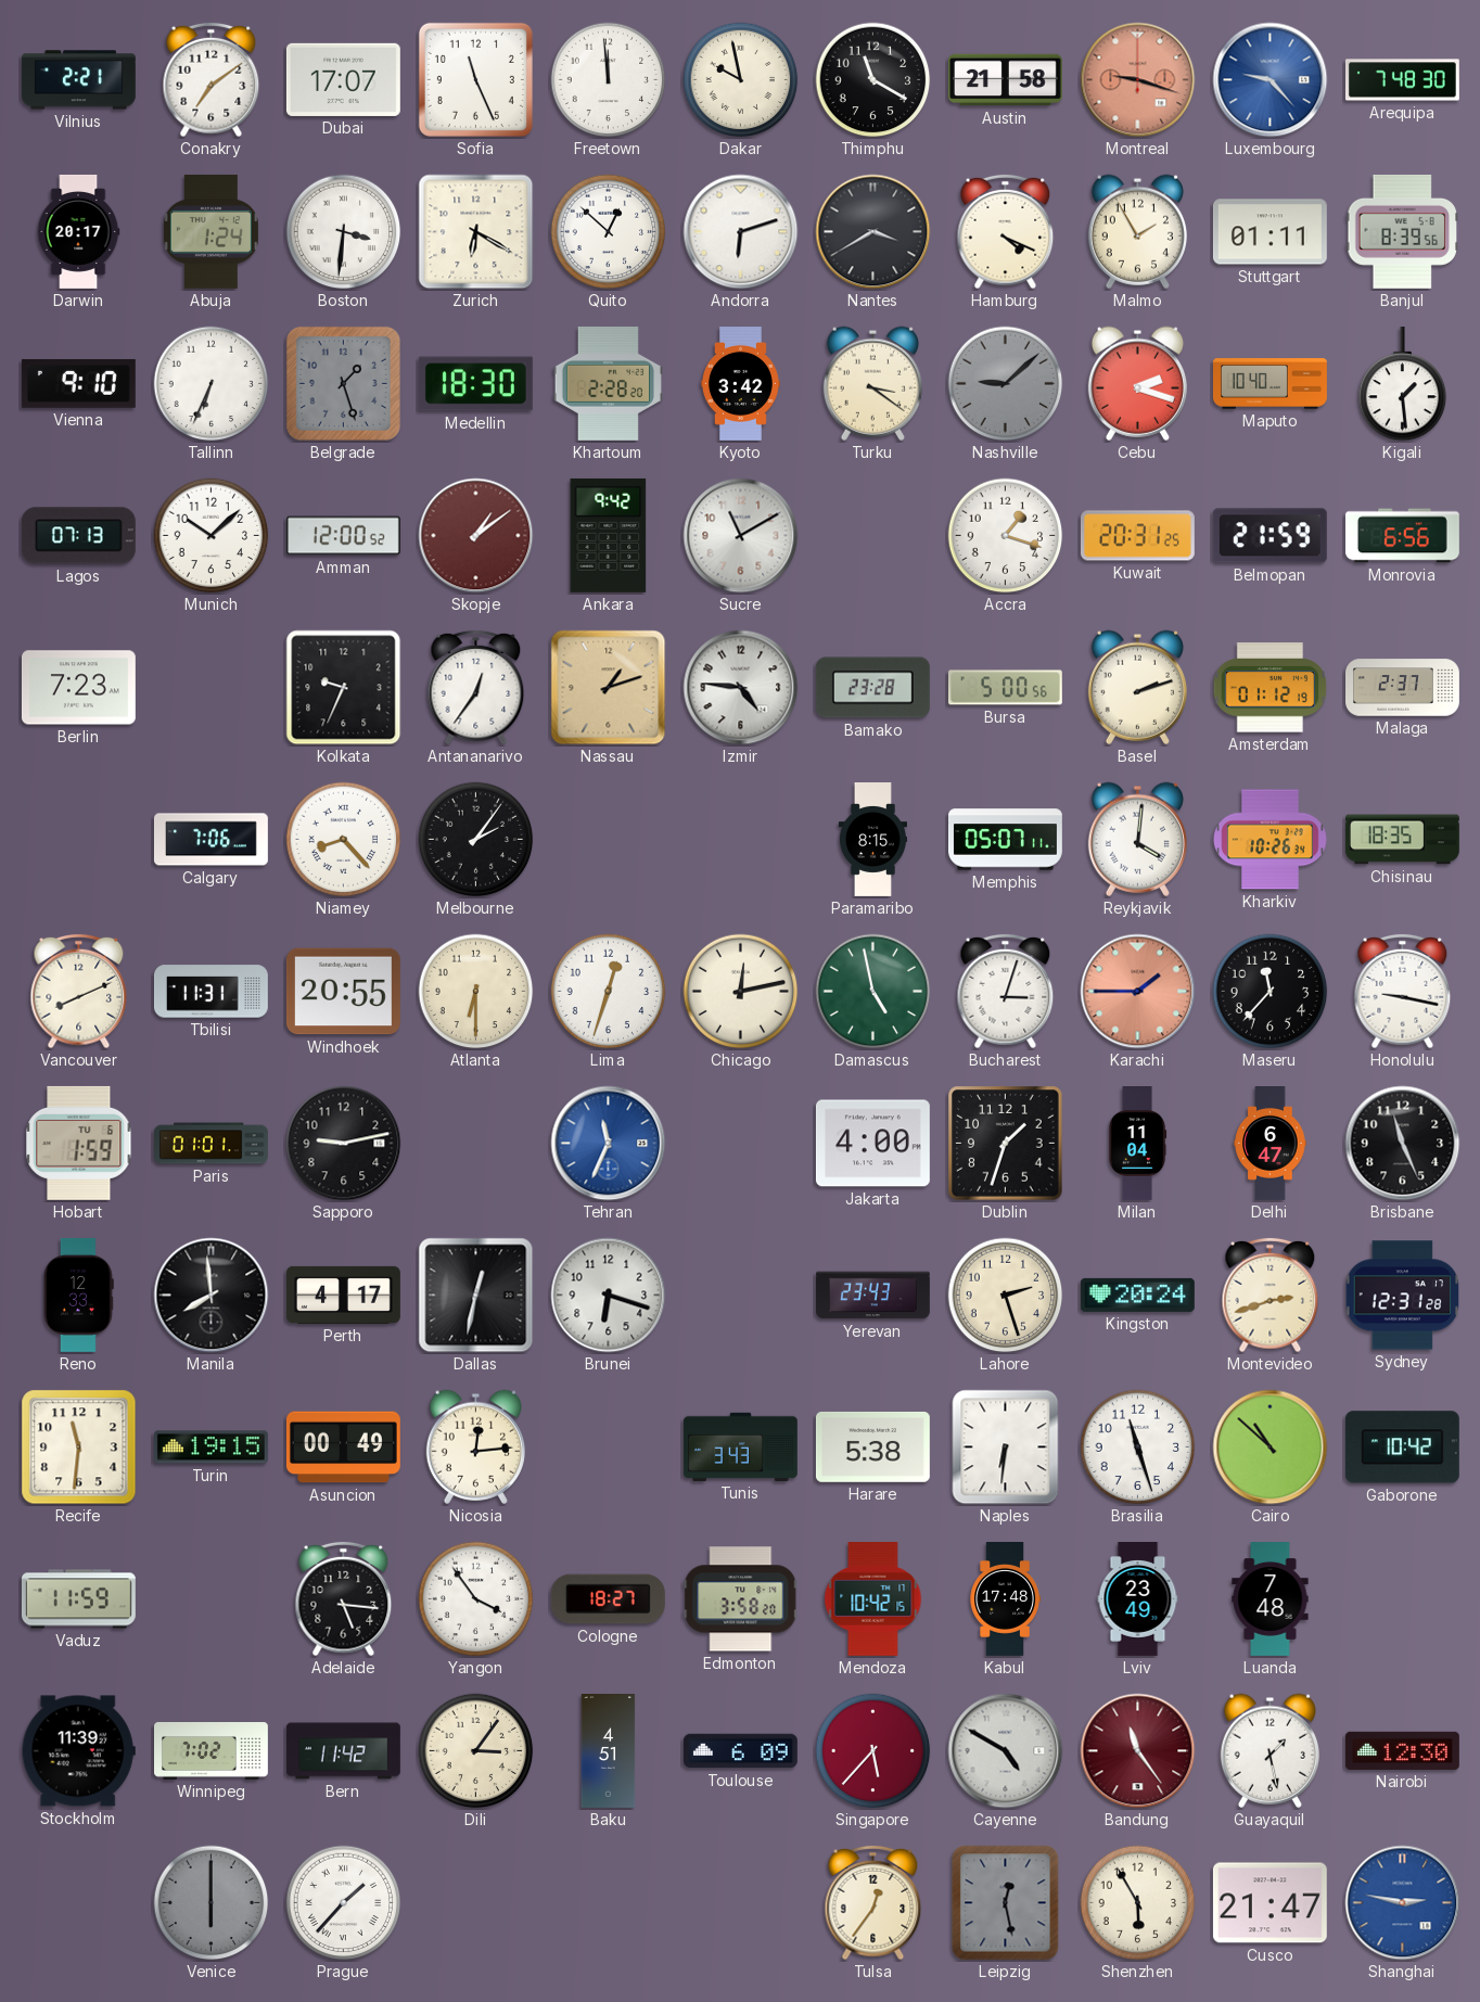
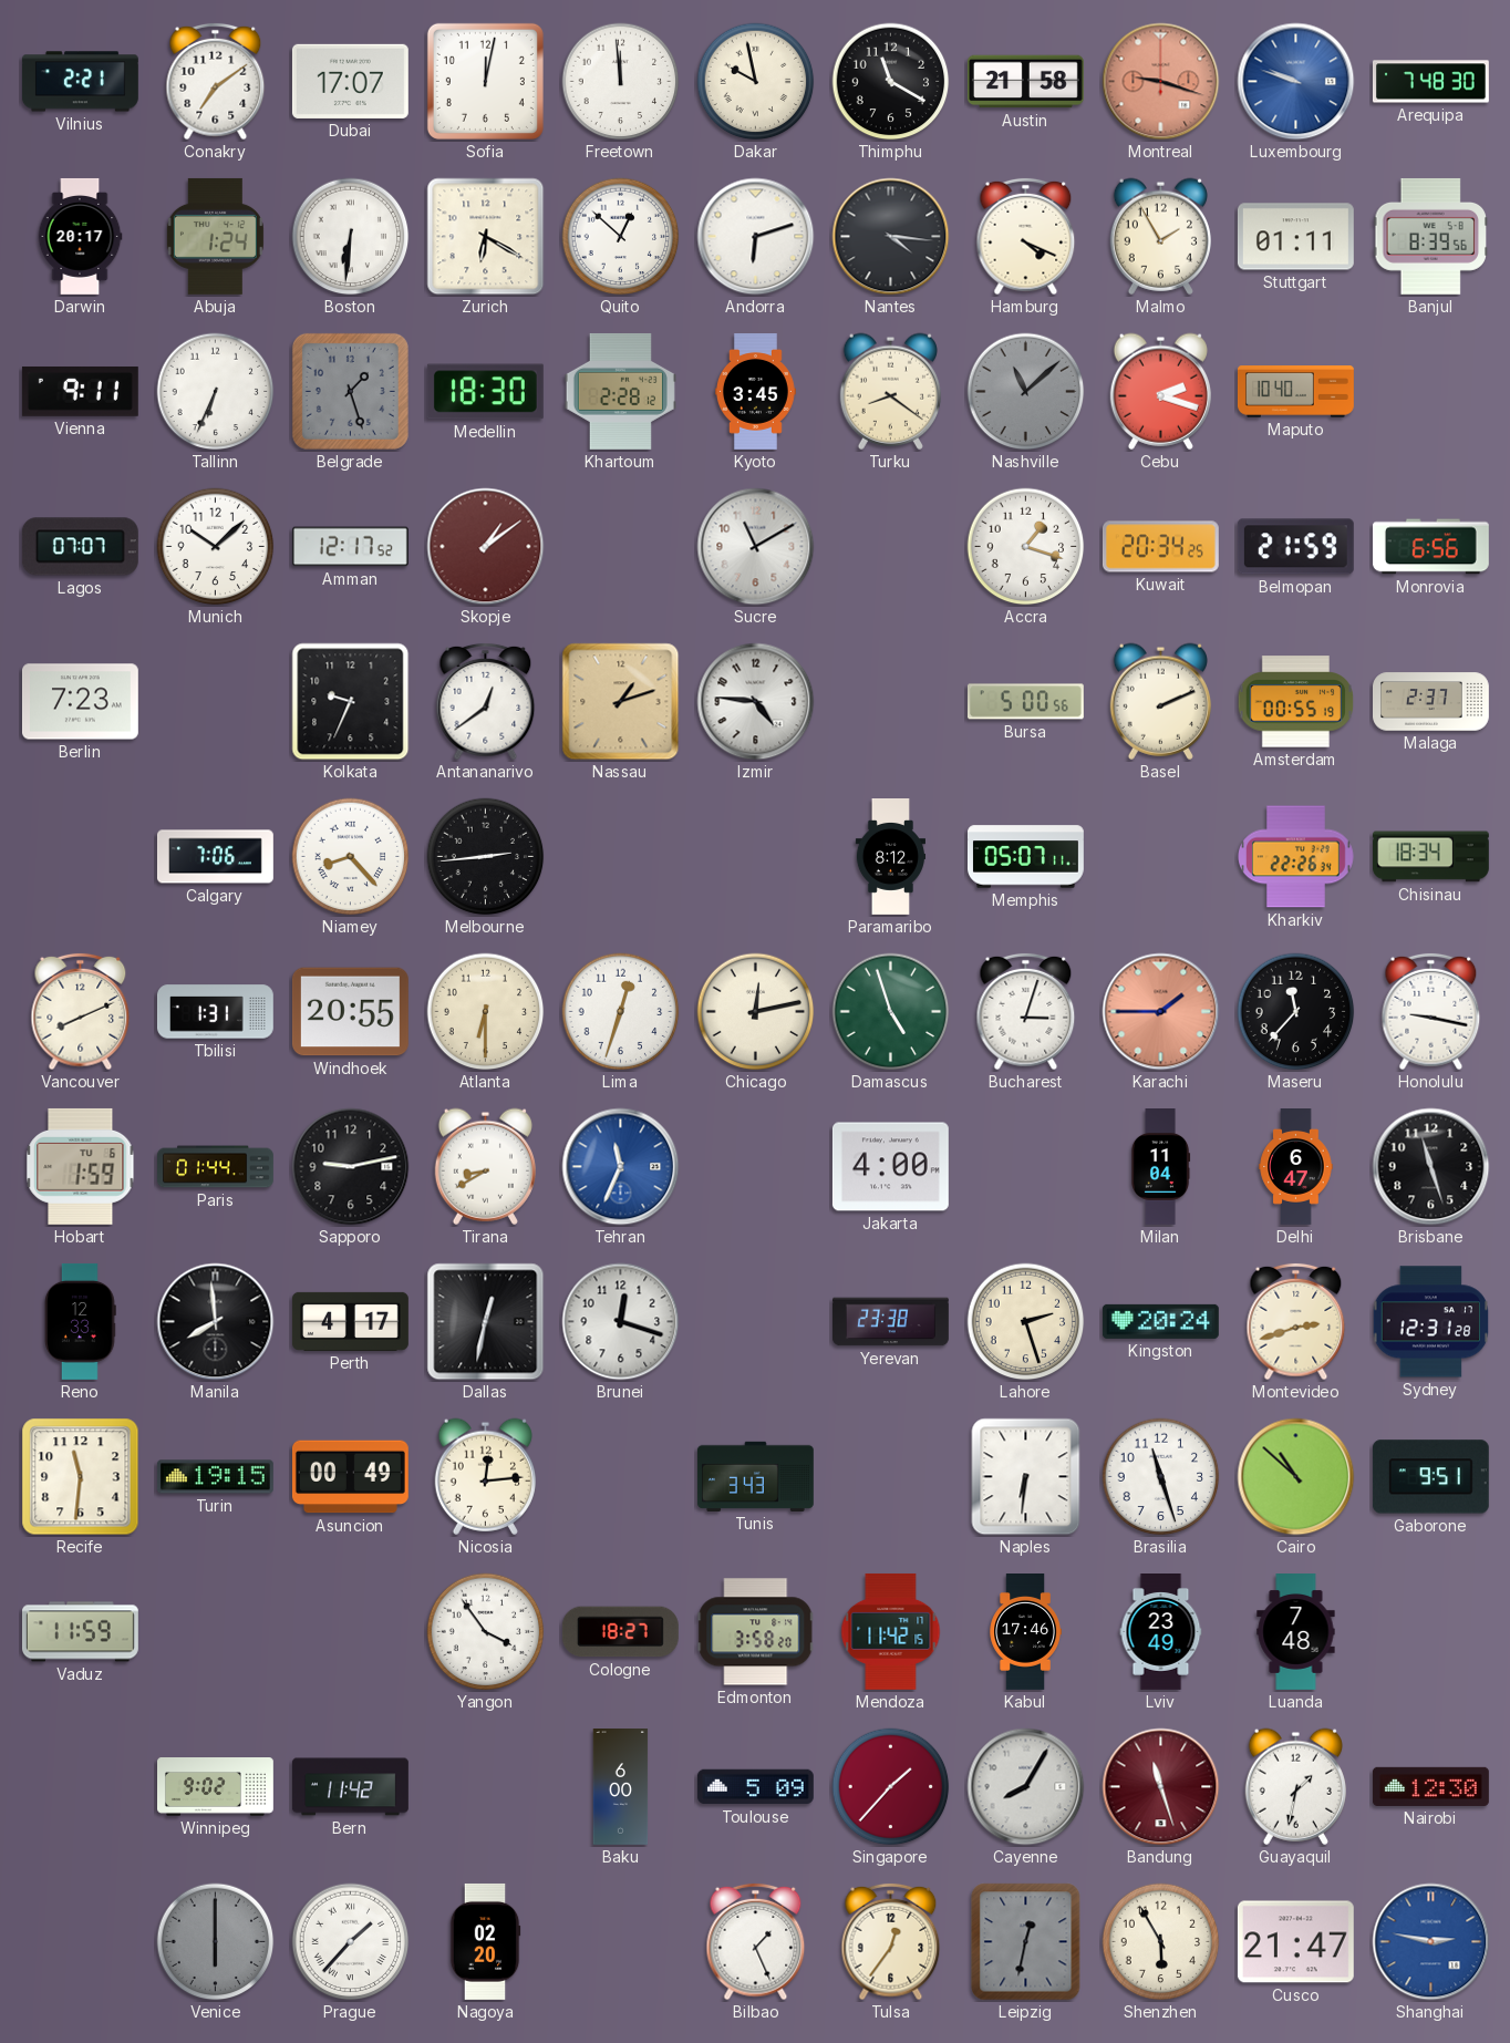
Sofia: 11:26 -> 12:02 (485, 81)
Luxembourg: 9:23 -> 9:48 (1296, 82)
Boston: 3:31 -> 6:31 (351, 237)
Nantes: 3:40 -> 4:16 (891, 237)
Vienna: 9:10 -> 9:11 (80, 391)
Khartoum: 2:28:20 -> 2:28:12 (620, 391)
Kyoto: 3:42 -> 3:45 (756, 392)
Turku: 3:21 -> 8:21 (890, 391)
Nashville: 9:08 -> 11:08 (1026, 392)
Kigali: 1:29 -> none (1403, 384)
Lagos: 07:13 -> 07:07 (80, 547)
Amman: 12:00 -> 12:17 (350, 547)
Ankara: 9:42 -> none (609, 535)
Kuwait: 20:31 -> 20:34 (1160, 547)
Antananarivo: 12:36 -> 12:39 (486, 702)
Bamako: 23:28 -> none (872, 688)
Basel: 2:12 -> 2:11 (1160, 701)
Amsterdam: 01:12 -> 00:55 (1296, 702)
Melbourne: 2:06 -> 2:44 (486, 857)
Paramaribo: 8:15 -> 8:12 (890, 857)
Reykjavik: 4:01 -> none (1137, 839)
Kharkiv: 10:26 -> 22:26 (1296, 857)
Chisinau: 18:35 -> 18:34 (1430, 857)
Tbilisi: 11:31 -> 1:31 (215, 1012)
Damascus: 4:58 -> 4:57 (891, 1012)
Paris: 01:01 -> 01:44 (216, 1167)
Tirana: none -> 8:40 (485, 1166)
Dublin: 1:33 -> none (1006, 1144)
Brisbane: 11:26 -> 11:27 (1431, 1167)
Brunei: 6:18 -> 12:18 (621, 1322)
Yerevan: 23:43 -> 23:38 (891, 1322)
Harare: 5:38 -> none (872, 1446)
Gaborone: 10:42 -> 9:51 (1430, 1477)
Adelaide: 5:16 -> none (344, 1599)
Mendoza: 10:42 -> 11:42 (891, 1631)
Kabul: 17:48 -> 17:46 (1025, 1632)
Stockholm: 11:39 -> none (78, 1751)
Winnipeg: 7:02 -> 9:02 (216, 1787)
Dili: 3:06 -> none (476, 1751)
Baku: 4:51 -> 6:00 (621, 1787)
Toulouse: 6:09 -> 5:09 (755, 1787)
Singapore: 5:37 -> 1:37 (891, 1787)
Cayenne: 4:50 -> 8:05 (1026, 1787)
Bandung: 11:24 -> 11:27 (1161, 1787)
Guayaquil: 1:28 -> 1:32 (1295, 1786)
Nagoya: none -> 02:20 (485, 1941)
Bilbao: none -> 1:26 (756, 1942)
Leipzig: 12:28 -> 12:32 (1026, 1942)
